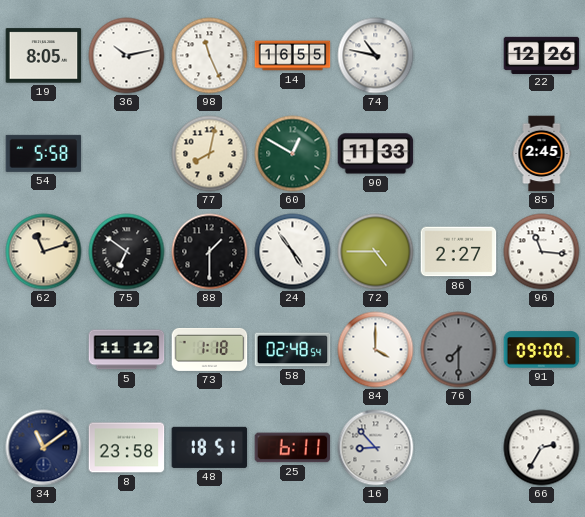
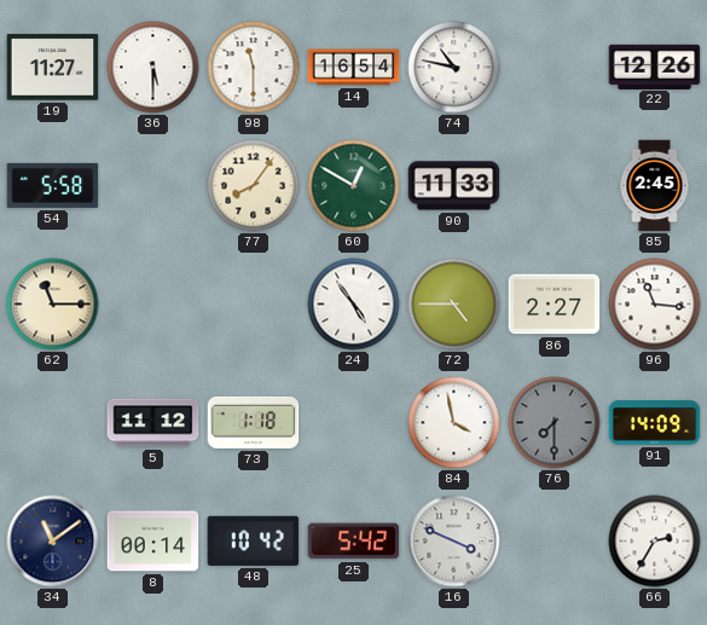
19: 8:05 -> 11:27 (53, 68)
36: 10:13 -> 5:30 (153, 68)
98: 11:26 -> 11:30 (254, 68)
14: 16:55 -> 16:54 (354, 68)
77: 8:02 -> 8:06 (254, 186)
62: 11:12 -> 11:15 (53, 305)
75: 6:51 -> none (127, 252)
88: 1:30 -> none (210, 252)
58: 02:48 -> none (293, 350)
84: 4:00 -> 3:58 (454, 423)
91: 09:00 -> 14:09 (655, 423)
8: 23:58 -> 00:14 (153, 542)
48: 18:51 -> 10:42 (254, 540)
25: 6:11 -> 5:42 (354, 542)
16: 8:53 -> 3:49 (454, 542)
